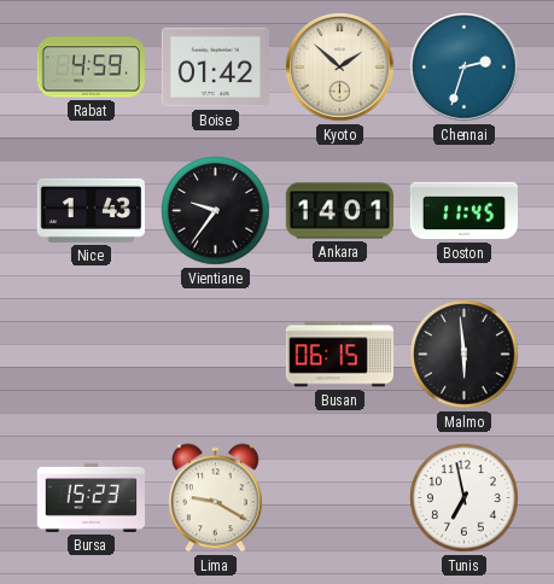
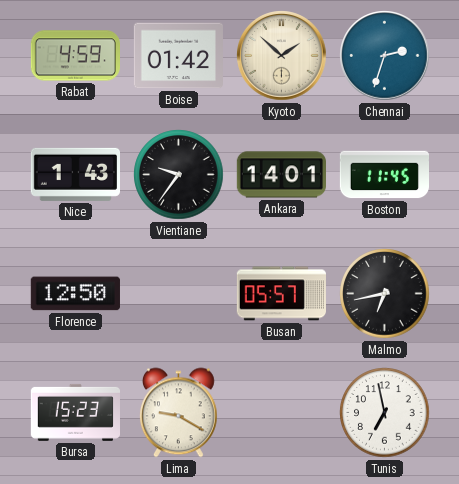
Florence: none -> 12:50 (75, 294)
Busan: 06:15 -> 05:57 (281, 294)
Malmo: 5:59 -> 6:43 (385, 294)
